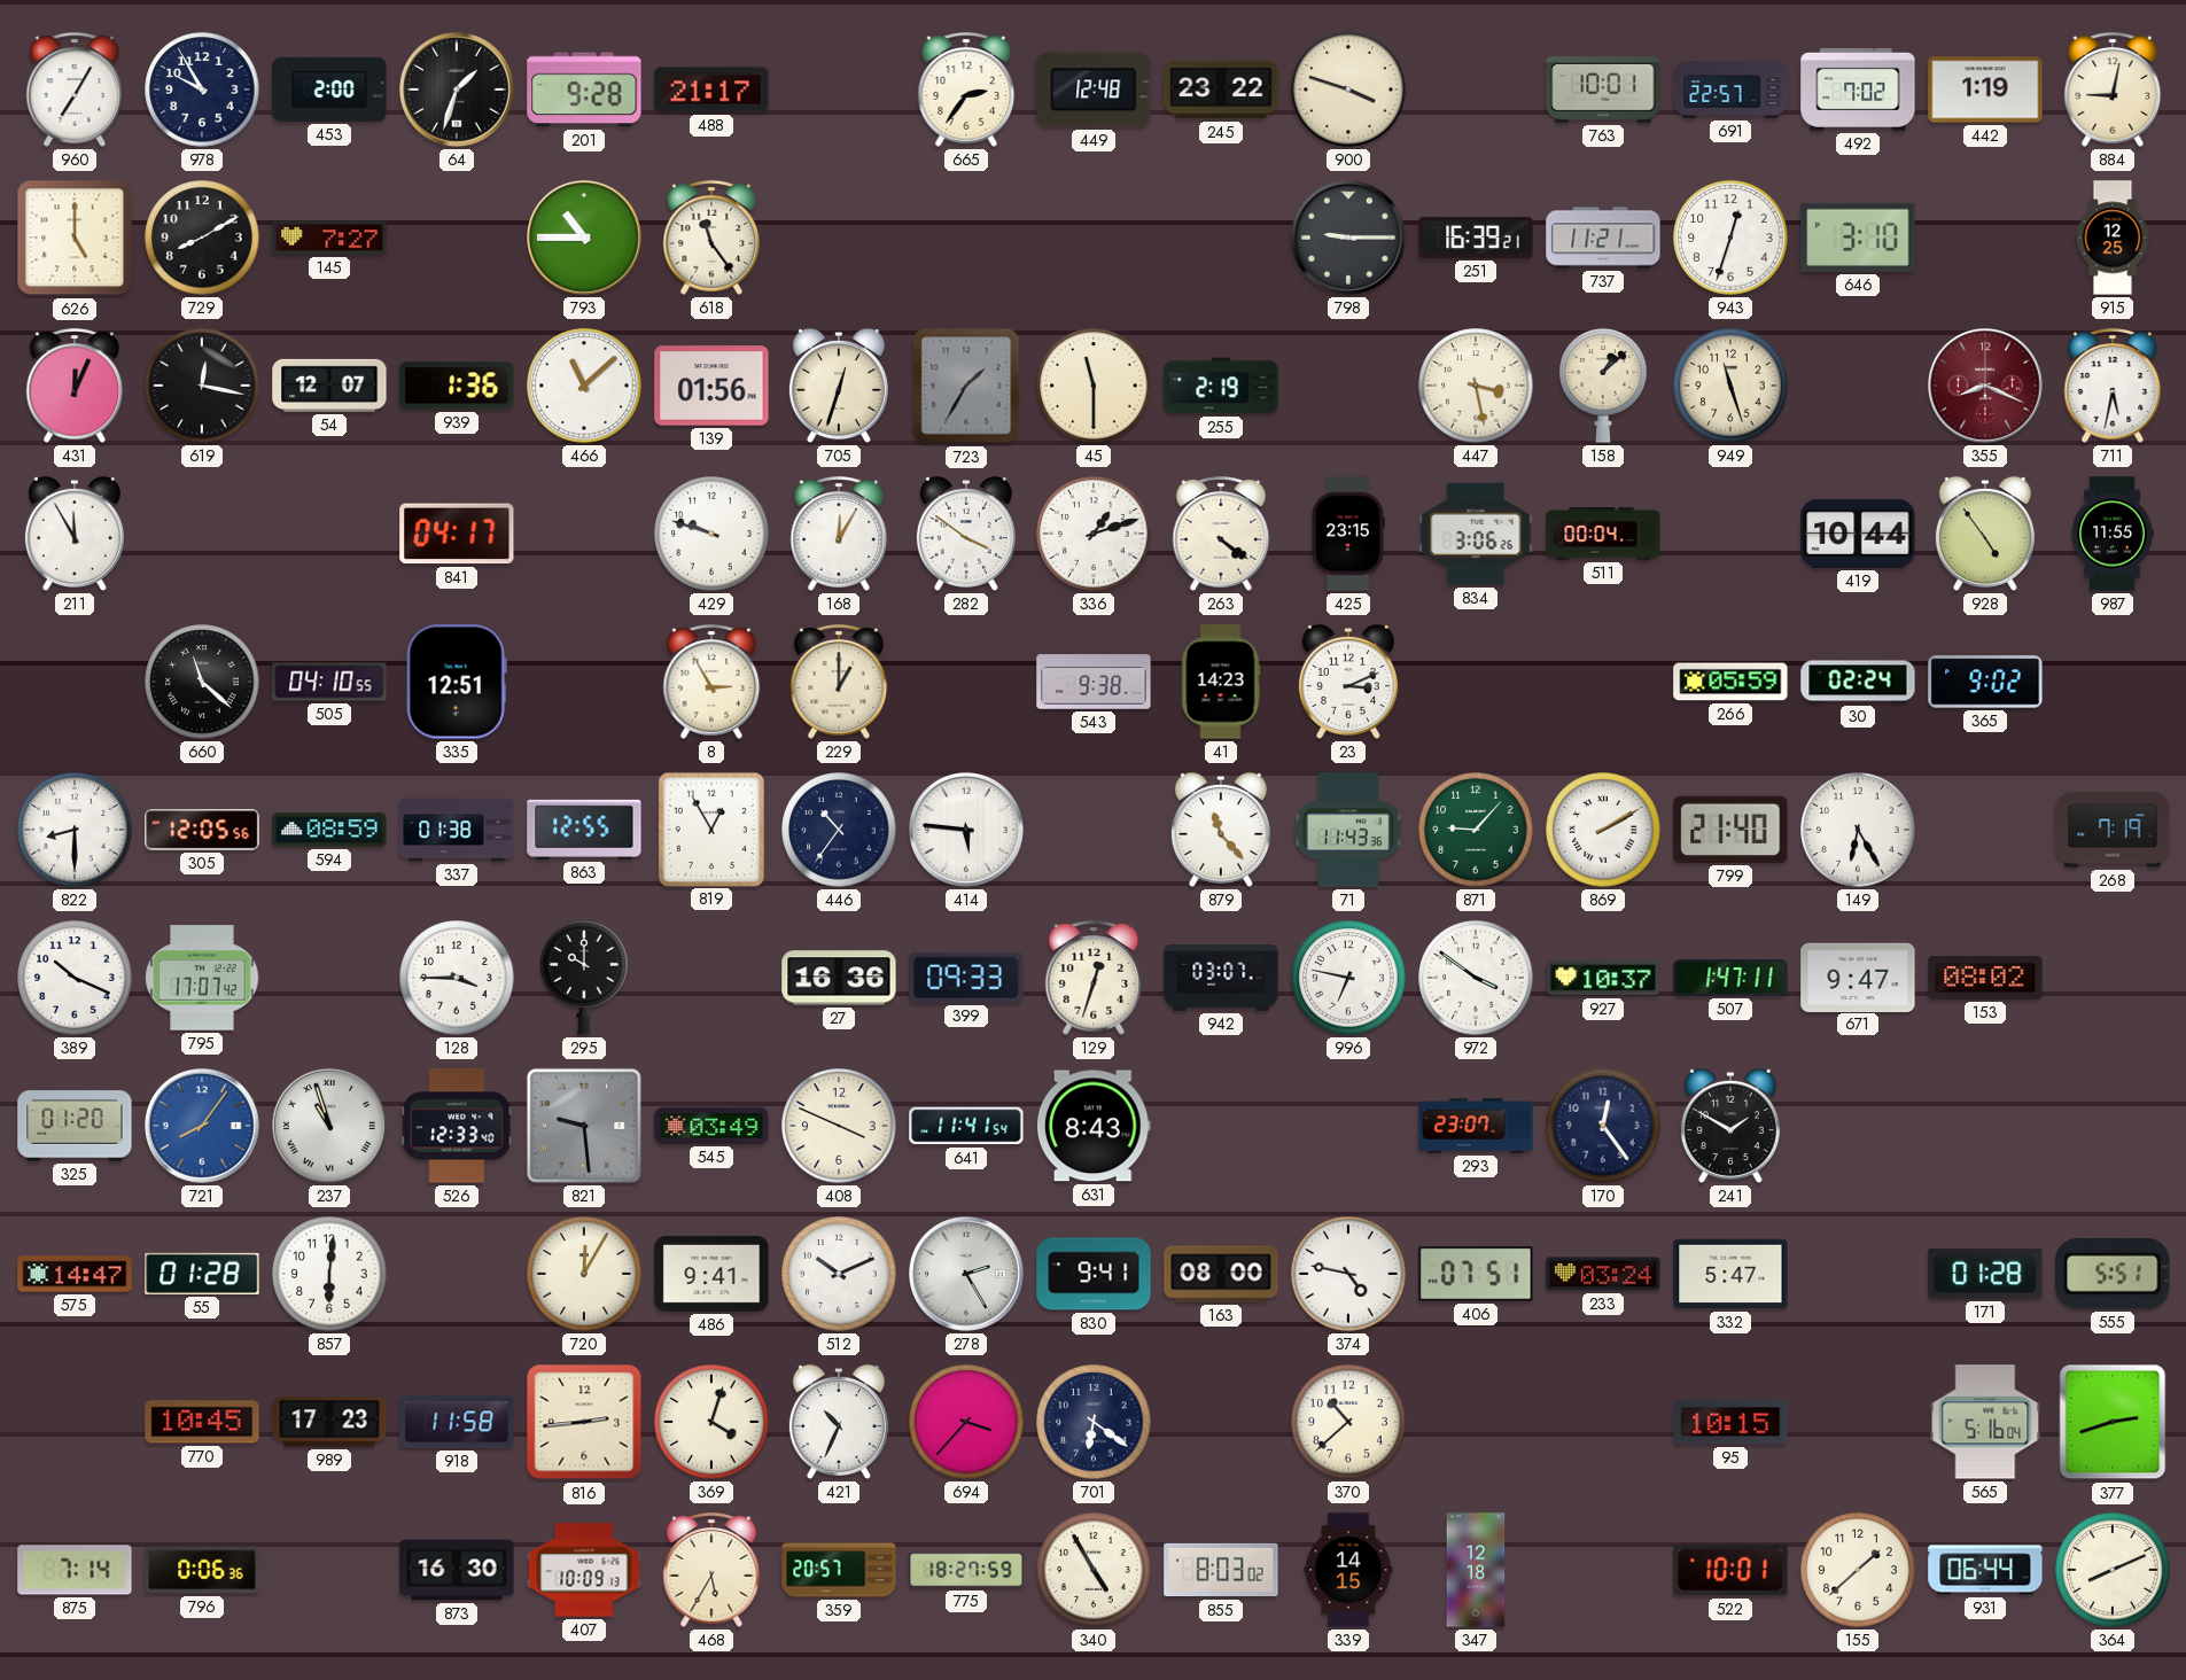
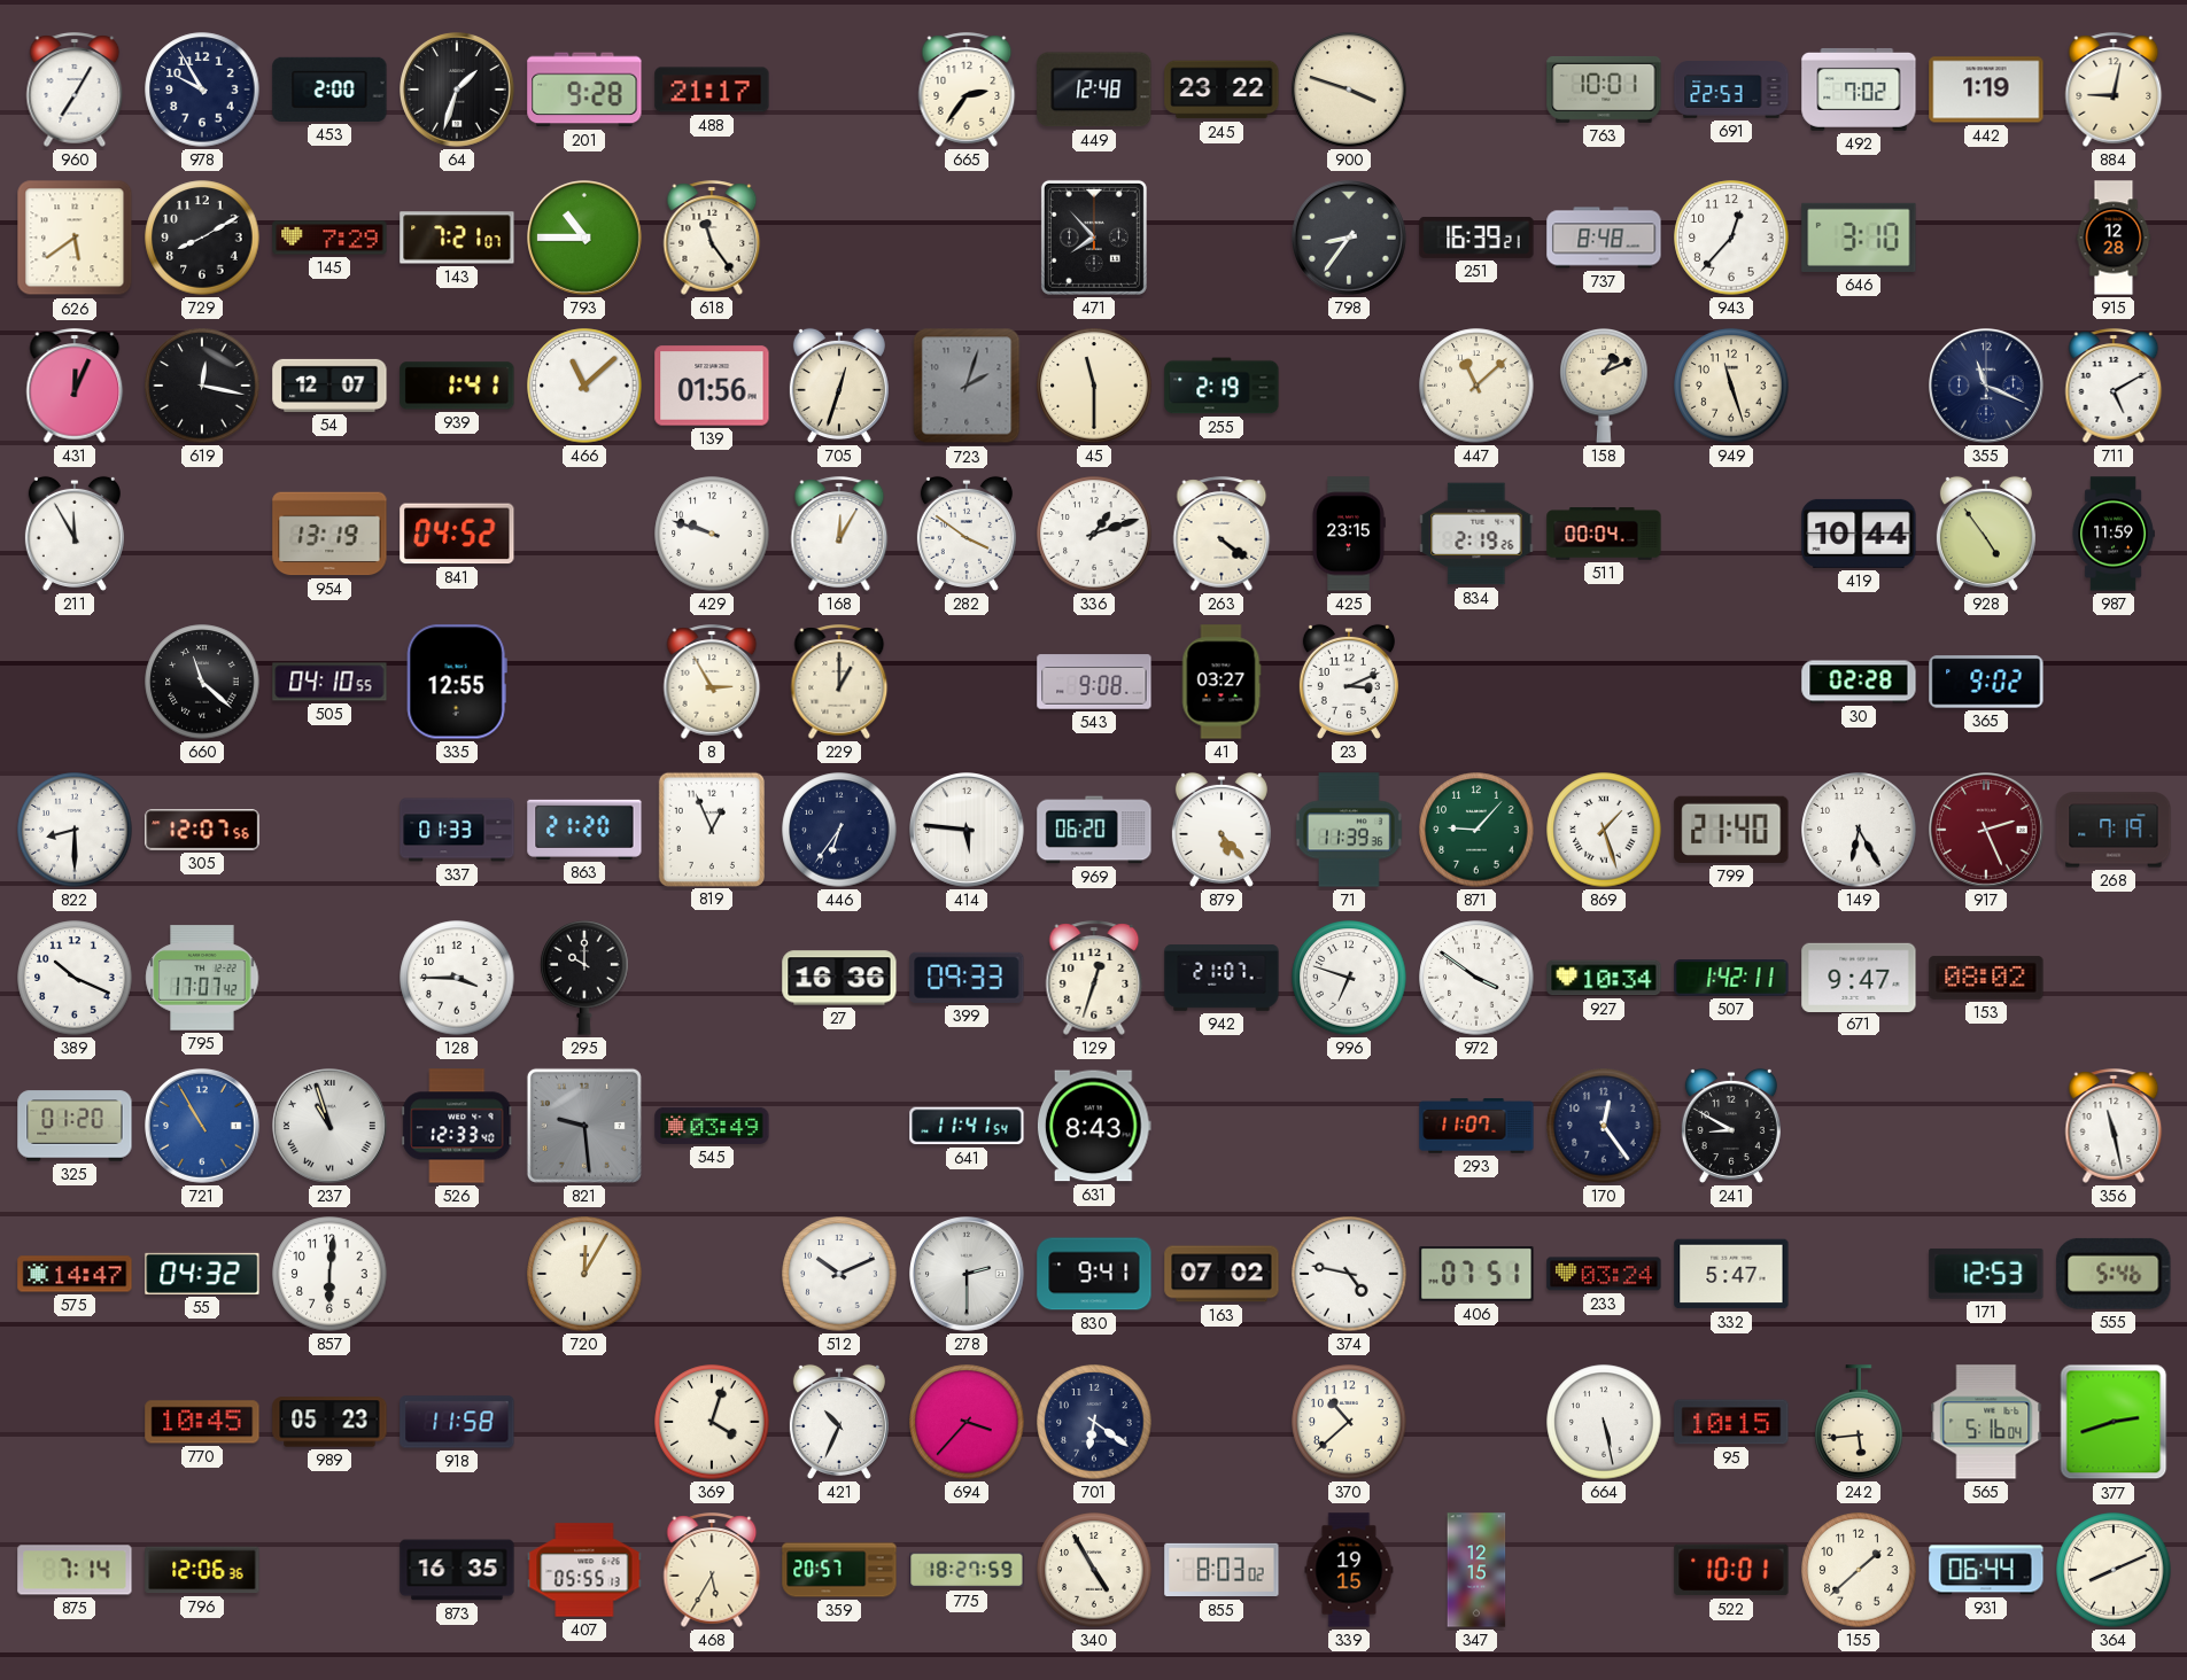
691: 22:57 -> 22:53 (1731, 90)
626: 5:00 -> 5:39 (75, 238)
145: 7:27 -> 7:29 (329, 238)
143: none -> 7:21 (457, 238)
471: none -> 7:53 (1094, 238)
798: 9:15 -> 8:36 (1350, 239)
737: 11:21 -> 8:48 (1604, 238)
943: 12:33 -> 12:37 (1731, 238)
915: 12:25 -> 12:28 (2114, 238)
939: 1:36 -> 1:41 (457, 386)
723: 1:35 -> 2:03 (967, 386)
447: 3:28 -> 11:08 (1476, 386)
158: 1:08 -> 1:11 (1604, 387)
355: 8:19 -> 11:19 (1987, 387)
355 dial: burgundy -> navy (1987, 387)
711: 5:32 -> 5:10 (2114, 386)
954: none -> 13:19 (329, 534)
841: 04:17 -> 04:52 (457, 534)
834: 3:06 -> 2:19 (1476, 534)
987: 11:55 -> 11:59 (2114, 534)
335: 12:51 -> 12:55 (457, 682)
543: 9:38 -> 9:08 (1094, 682)
41: 14:23 -> 03:27 (1222, 682)
266: 05:59 -> none (1730, 682)
30: 02:24 -> 02:28 (1859, 682)
305: 12:05 -> 12:07 (202, 830)
594: 08:59 -> none (329, 830)
337: 01:38 -> 01:33 (457, 830)
863: 12:55 -> 21:20 (584, 830)
819: 12:55 -> 12:56 (711, 829)
446: 10:36 -> 6:36 (839, 830)
969: none -> 06:20 (1094, 830)
879: 11:23 -> 5:23 (1222, 830)
71: 11:43 -> 11:39 (1349, 830)
869: 2:10 -> 1:27 (1604, 830)
917: none -> 2:26 (1987, 831)
942: 03:07 -> 21:07 (1222, 978)
996: 6:47 -> 6:48 (1349, 978)
927: 10:37 -> 10:34 (1604, 978)
507: 1:47 -> 1:42 (1731, 978)
721: 8:06 -> 10:55 (203, 1127)
408: 3:49 -> none (839, 1126)
293: 23:07 -> 11:07 (1476, 1126)
241: 1:50 -> 8:50 (1731, 1126)
356: none -> 11:28 (2114, 1126)
55: 01:28 -> 04:32 (202, 1274)
486: 9:41 -> none (711, 1274)
278: 2:25 -> 2:30 (968, 1275)
163: 08:00 -> 07:02 (1222, 1274)
171: 01:28 -> 12:53 (1986, 1274)
555: 5:51 -> 5:46 (2114, 1274)
989: 17:23 -> 05:23 (329, 1422)
816: 2:44 -> none (584, 1422)
664: none -> 5:28 (1604, 1422)
242: none -> 5:44 (1859, 1422)
796: 0:06 -> 12:06 (202, 1570)
873: 16:30 -> 16:35 (457, 1570)
407: 10:09 -> 05:55 (584, 1570)
339: 14:15 -> 19:15 (1349, 1570)
347: 12:18 -> 12:15 (1476, 1570)
